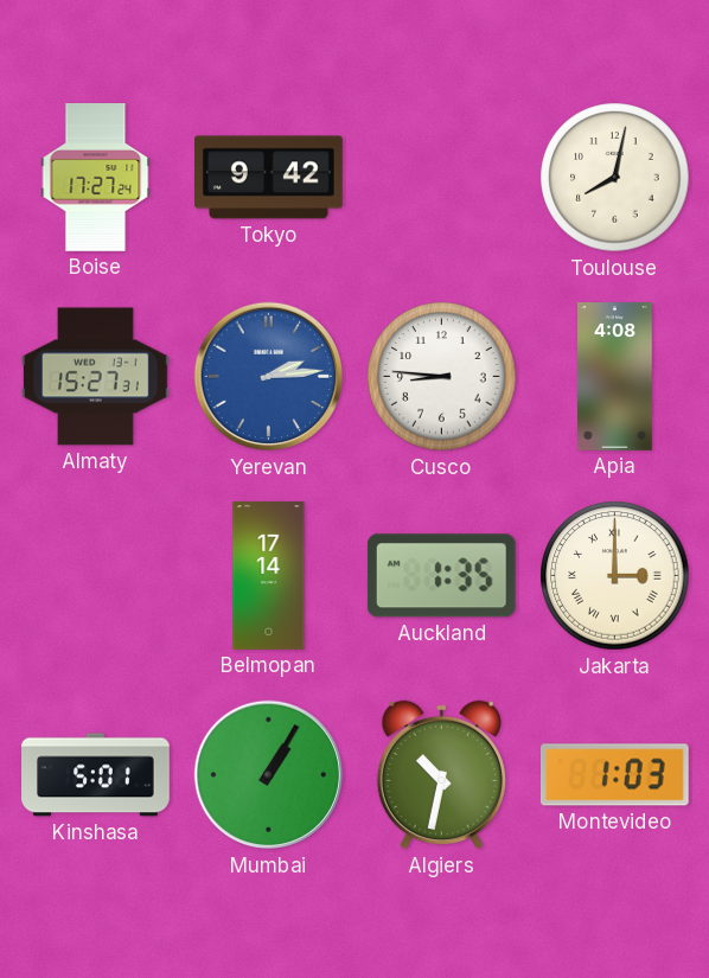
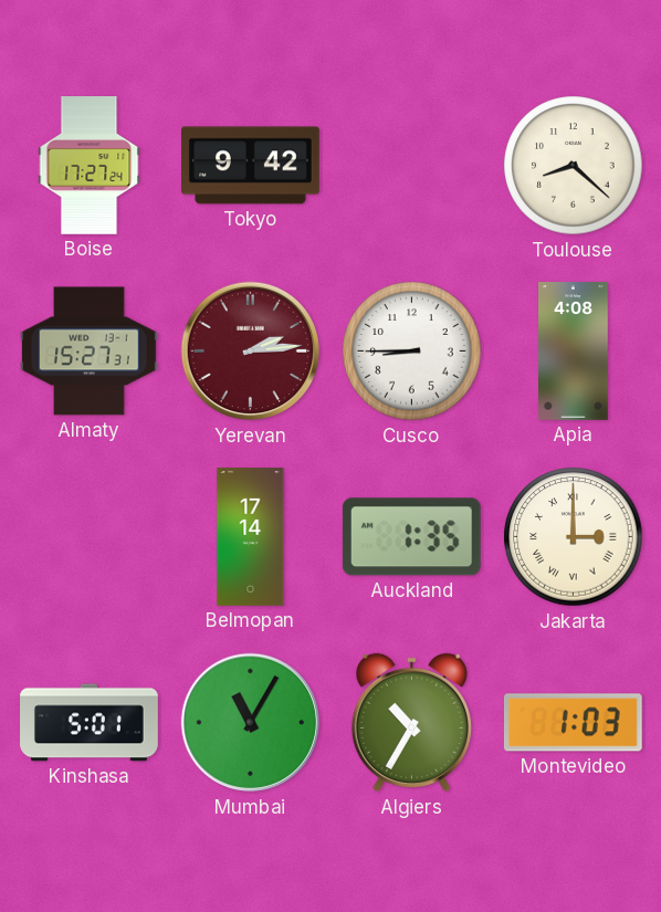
Toulouse: 8:02 -> 8:22 (574, 166)
Yerevan dial: blue -> burgundy (251, 352)
Cusco: 8:46 -> 8:45 (412, 352)
Mumbai: 1:05 -> 11:05 (251, 723)
Algiers: 10:32 -> 10:35 (411, 723)
